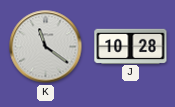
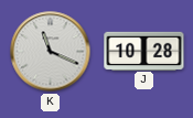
K: 11:21 -> 11:19 (51, 52)
